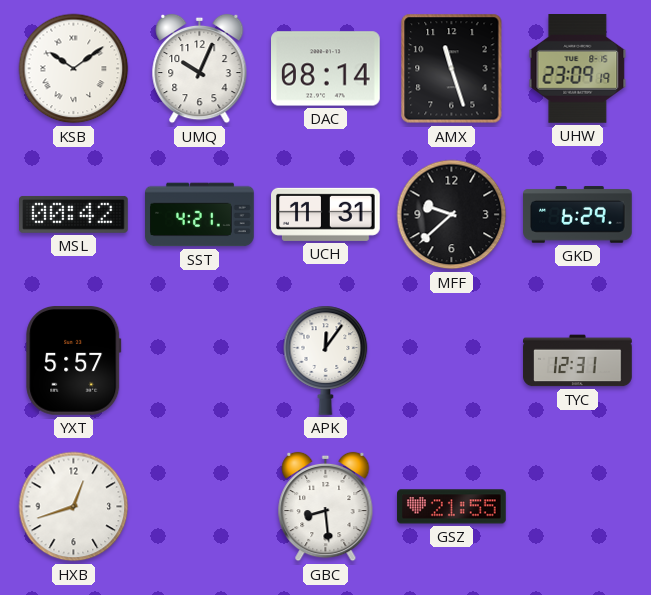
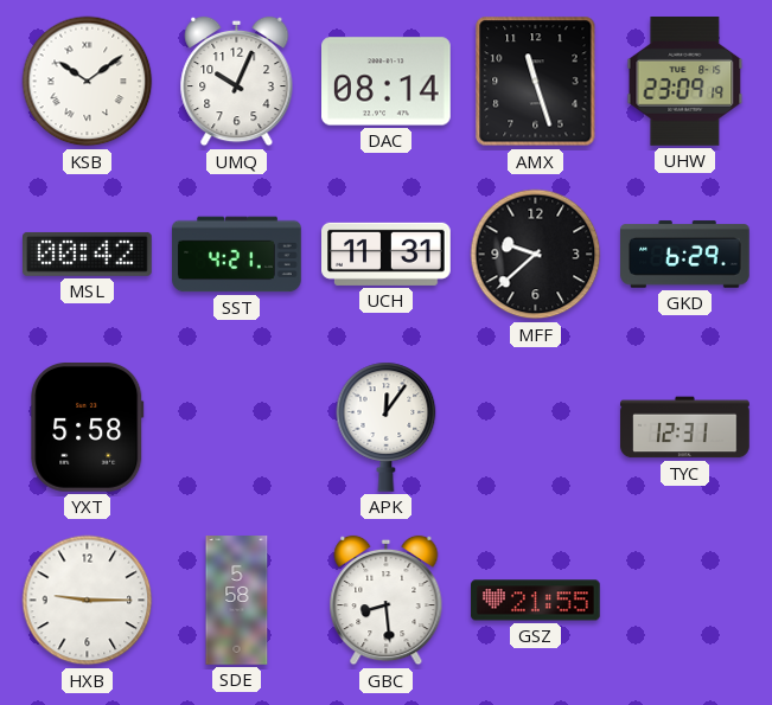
YXT: 5:57 -> 5:58 (88, 428)
HXB: 12:42 -> 9:15 (88, 601)
SDE: none -> 5:58 (237, 601)
